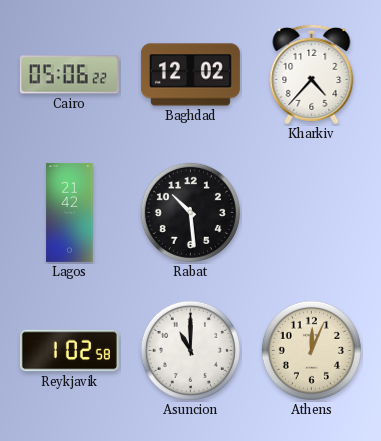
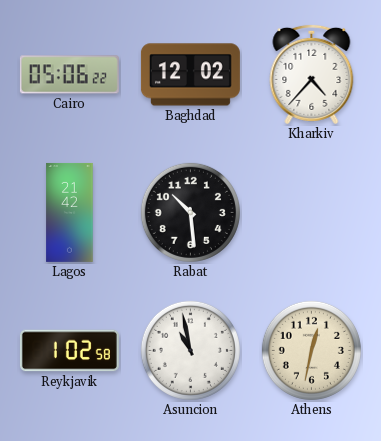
Asuncion: 11:00 -> 10:58 (190, 350)
Athens: 12:04 -> 12:32 (311, 350)
